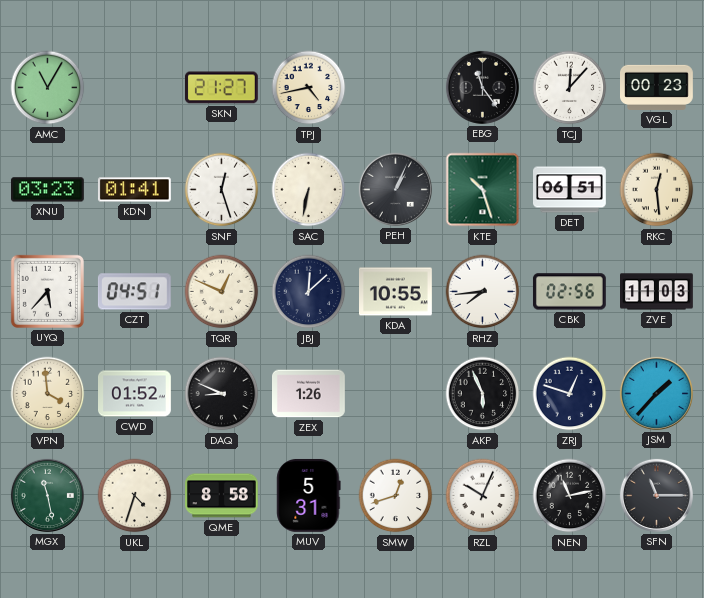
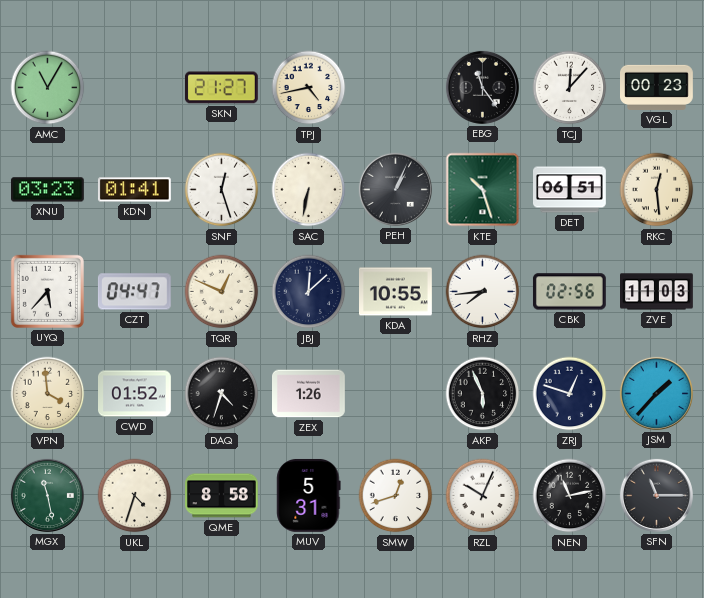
CZT: 04:51 -> 04:47 (134, 292)
DAQ: 8:49 -> 4:33 (222, 394)
